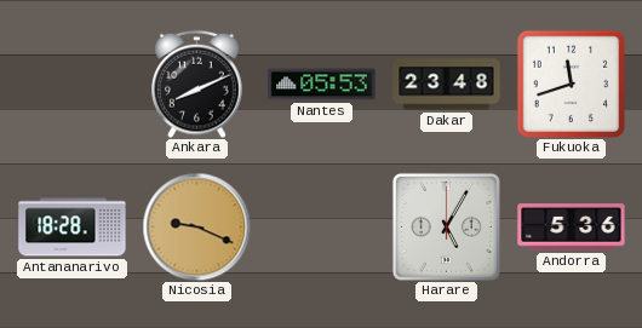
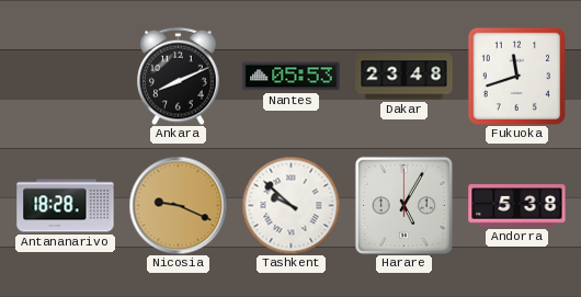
Tashkent: none -> 9:52 (290, 205)
Andorra: 5:36 -> 5:38 (517, 206)
